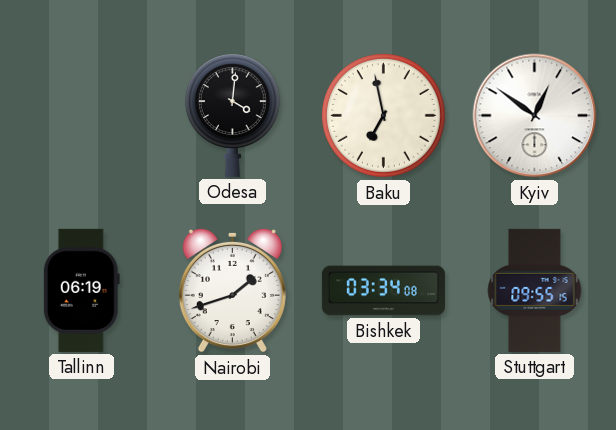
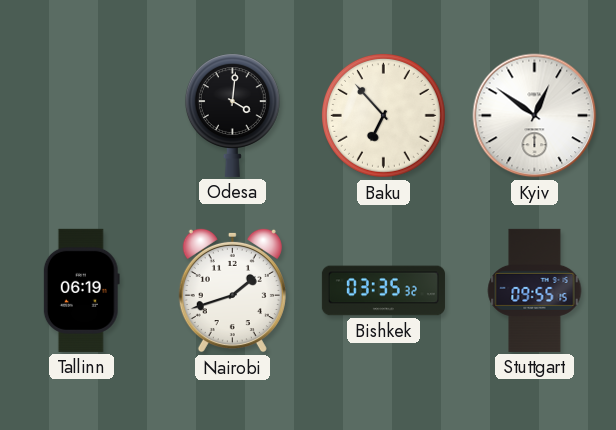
Baku: 6:58 -> 6:53 (384, 116)
Bishkek: 03:34 -> 03:35 (383, 291)
